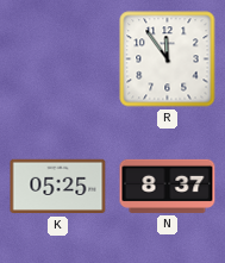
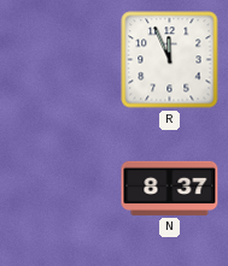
R: 11:54 -> 11:56 (170, 60)
K: 05:25 -> none (58, 187)
